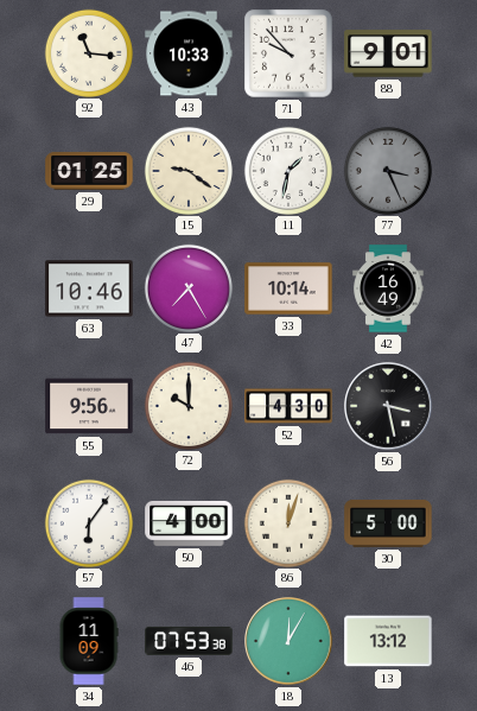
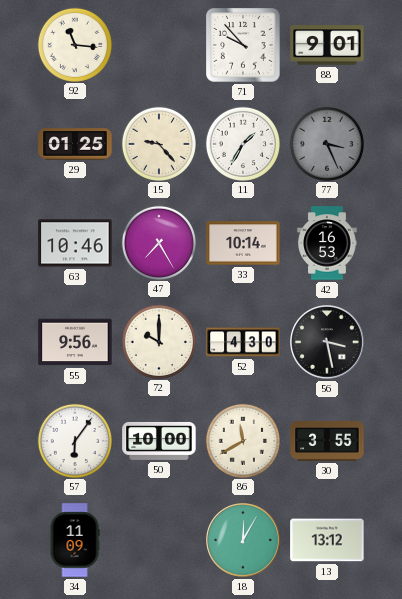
43: 10:33 -> none (189, 53)
15: 9:21 -> 9:23 (159, 143)
11: 1:32 -> 1:35 (243, 143)
42: 16:49 -> 16:53 (327, 243)
50: 4:00 -> 10:00 (159, 441)
86: 12:03 -> 11:40 (243, 440)
30: 5:00 -> 3:55 (327, 441)
46: 07:53 -> none (189, 641)
